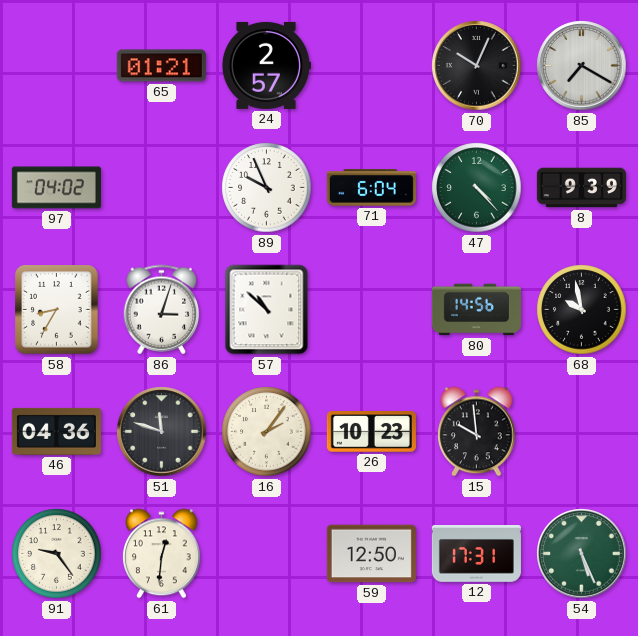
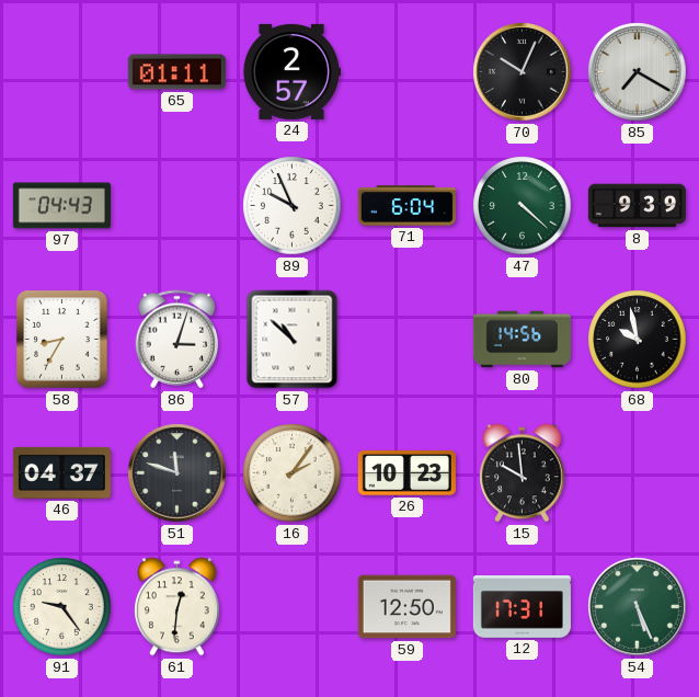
65: 01:21 -> 01:11 (176, 72)
97: 04:02 -> 04:43 (61, 206)
47: 4:23 -> 4:22 (523, 206)
46: 04:36 -> 04:37 (61, 472)
